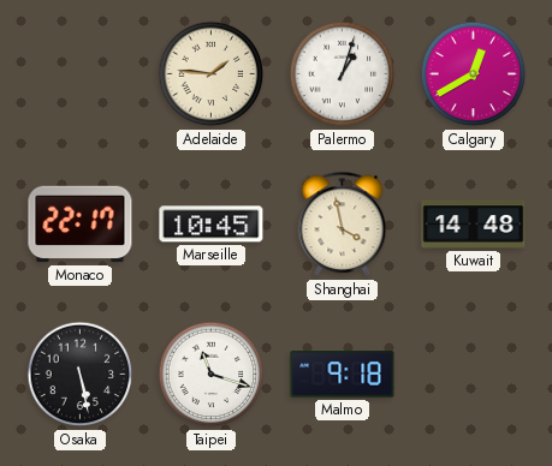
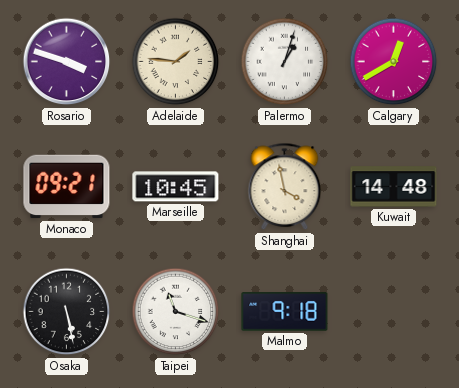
Rosario: none -> 3:48 (67, 62)
Monaco: 22:17 -> 09:21 (67, 187)
